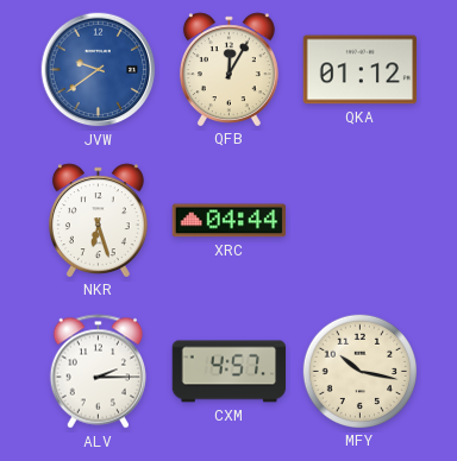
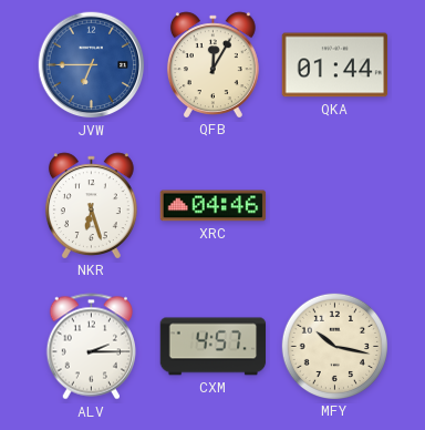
JVW: 9:39 -> 6:45 (92, 65)
QKA: 01:12 -> 01:44 (335, 65)
XRC: 04:44 -> 04:46 (214, 206)
